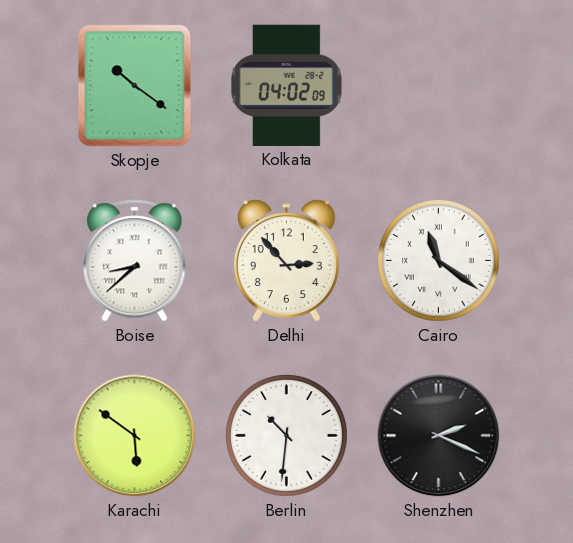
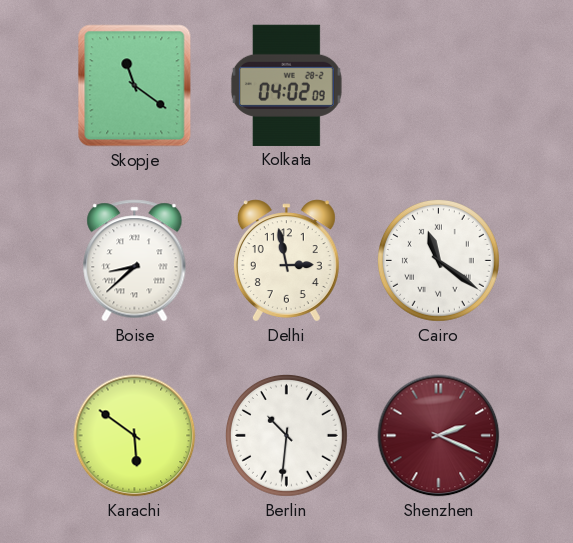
Skopje: 10:21 -> 11:21 (135, 86)
Delhi: 2:53 -> 2:58 (286, 261)
Shenzhen dial: black -> burgundy (439, 436)
